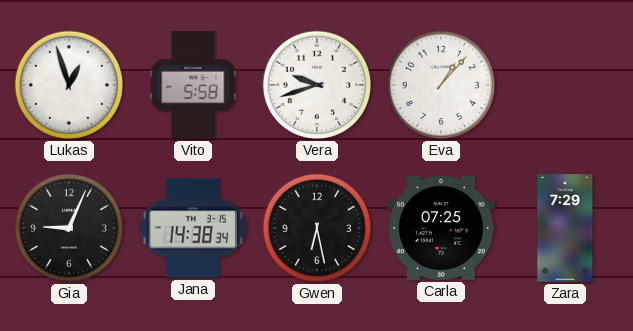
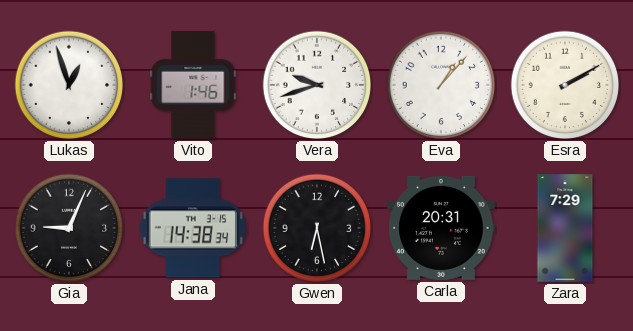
Vito: 5:58 -> 1:46 (193, 85)
Esra: none -> 2:10 (565, 85)
Carla: 07:25 -> 20:31 (441, 228)
